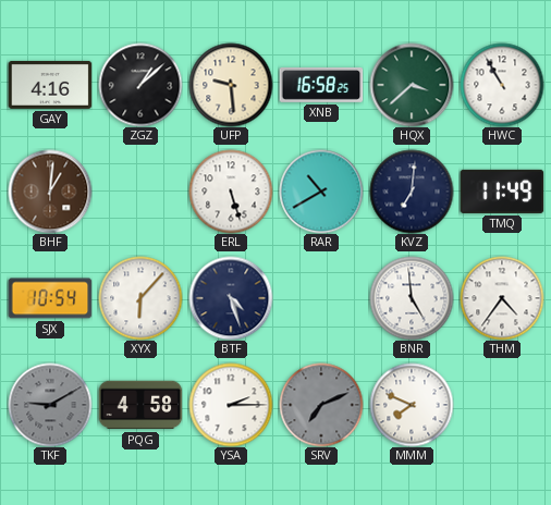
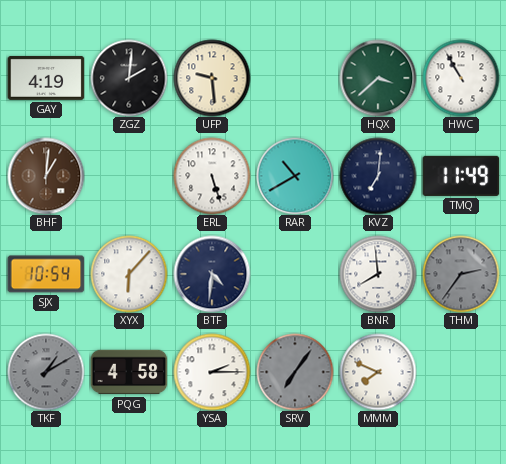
GAY: 4:16 -> 4:19 (46, 78)
ZGZ: 1:08 -> 2:01 (129, 78)
XNB: 16:58 -> none (321, 85)
BTF: 4:27 -> 4:31 (212, 274)
BNR: 4:59 -> 7:59 (378, 274)
THM: 4:36 -> 2:36 (461, 274)
THM dial: white -> grey (461, 274)
TKF: 9:10 -> 1:10 (46, 372)
SRV: 7:11 -> 7:06 (295, 372)
